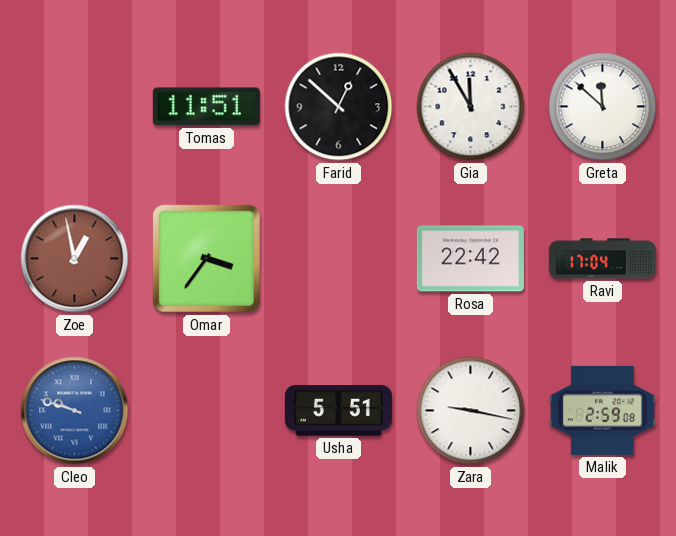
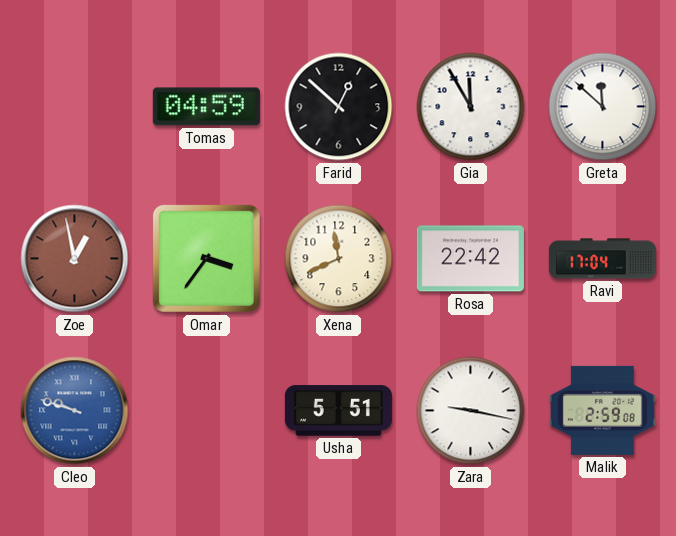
Tomas: 11:51 -> 04:59 (206, 107)
Xena: none -> 11:41 (339, 259)
